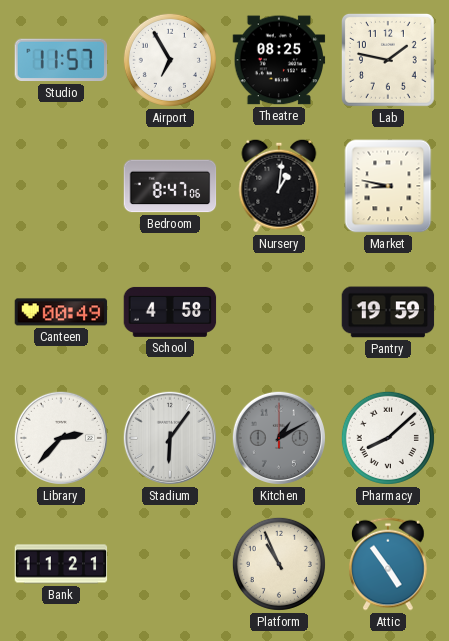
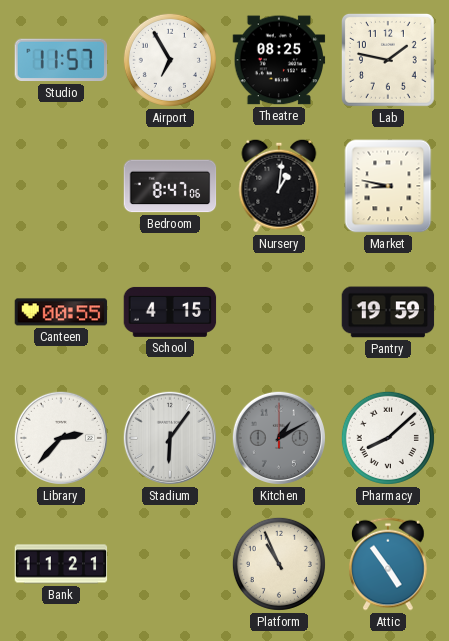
Canteen: 00:49 -> 00:55 (61, 312)
School: 4:58 -> 4:15 (170, 312)
